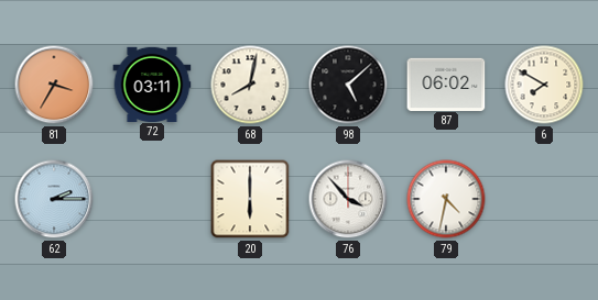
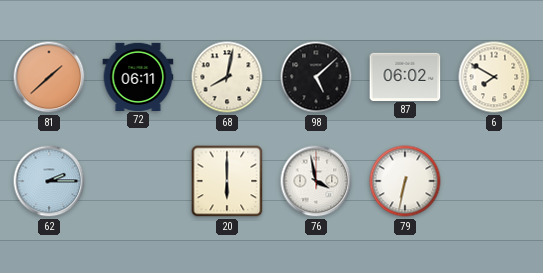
81: 3:35 -> 1:38 (49, 77)
72: 03:11 -> 06:11 (138, 76)
76: 3:53 -> 3:58 (316, 181)
79: 4:32 -> 6:32 (405, 181)
